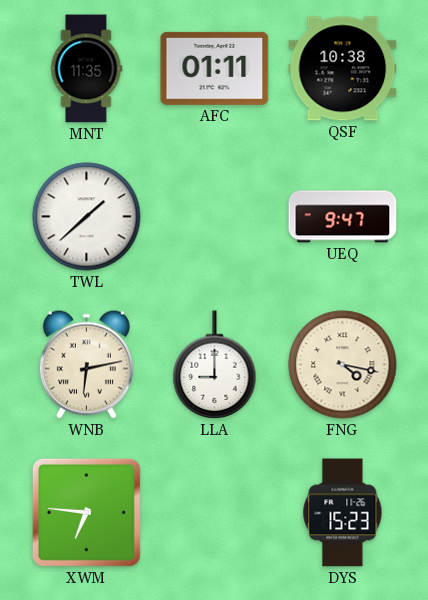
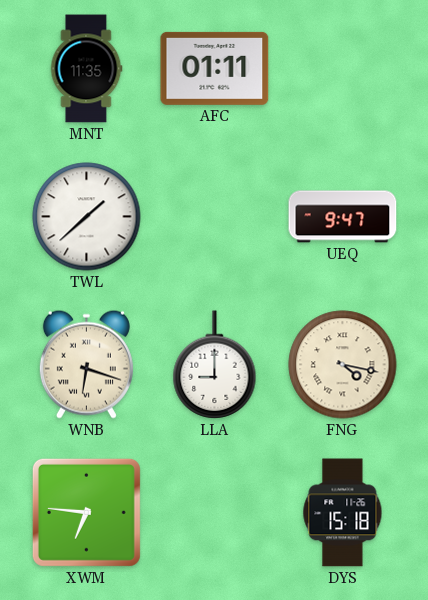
QSF: 10:38 -> none (343, 69)
WNB: 6:13 -> 6:18 (86, 364)
DYS: 15:23 -> 15:18 (343, 513)
